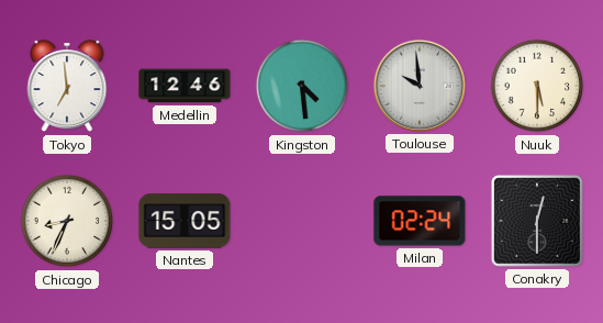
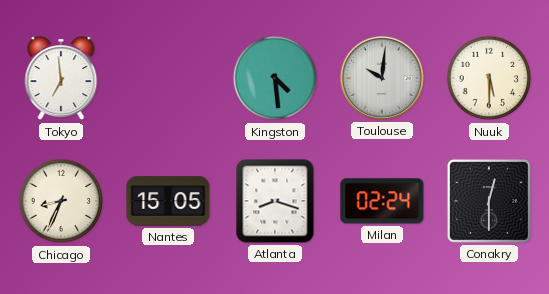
Medellin: 12:46 -> none (185, 86)
Toulouse: 9:59 -> 10:01 (382, 78)
Atlanta: none -> 8:18 (275, 201)
